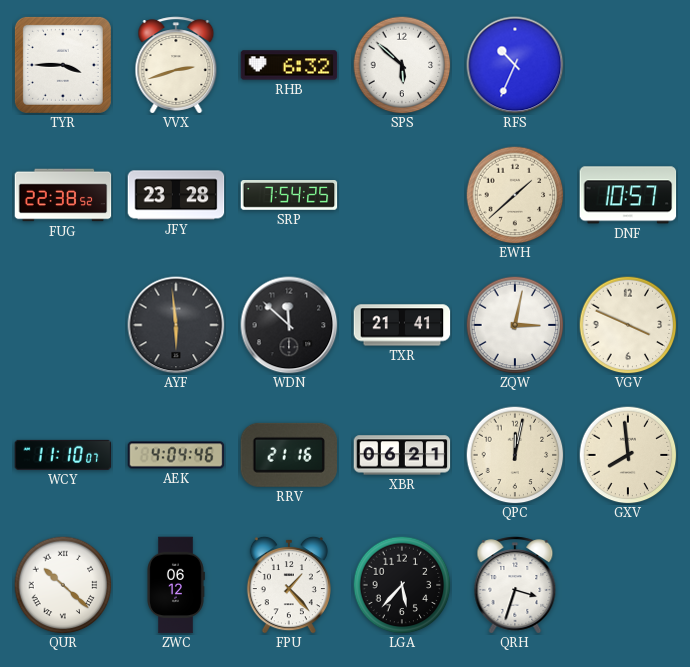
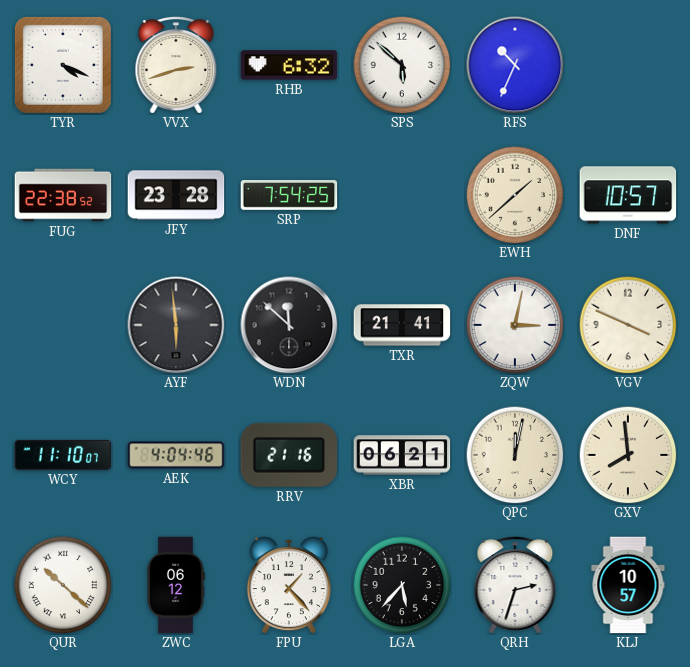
TYR: 3:45 -> 4:19 (63, 65)
QRH: 3:33 -> 2:33 (515, 585)
KLJ: none -> 10:57 (628, 585)
